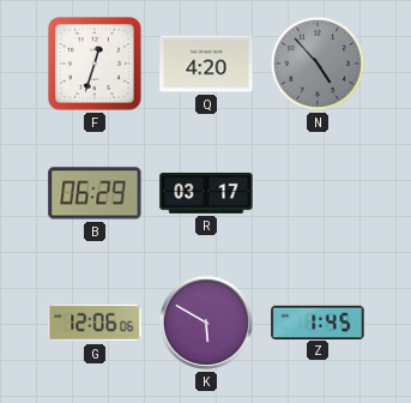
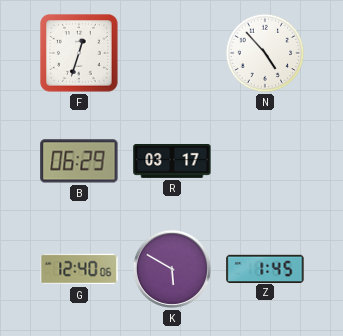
Q: 4:20 -> none (206, 64)
N dial: grey -> white (265, 53)
G: 12:06 -> 12:40 (79, 269)
